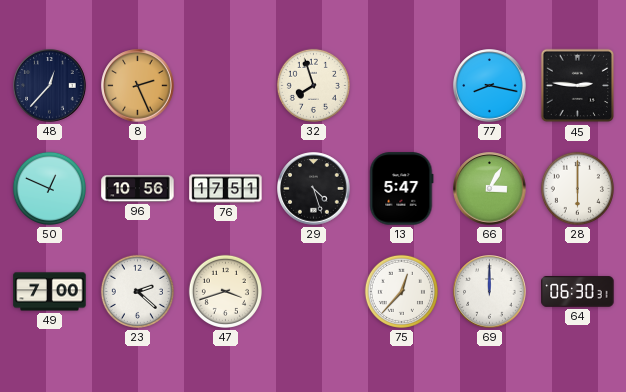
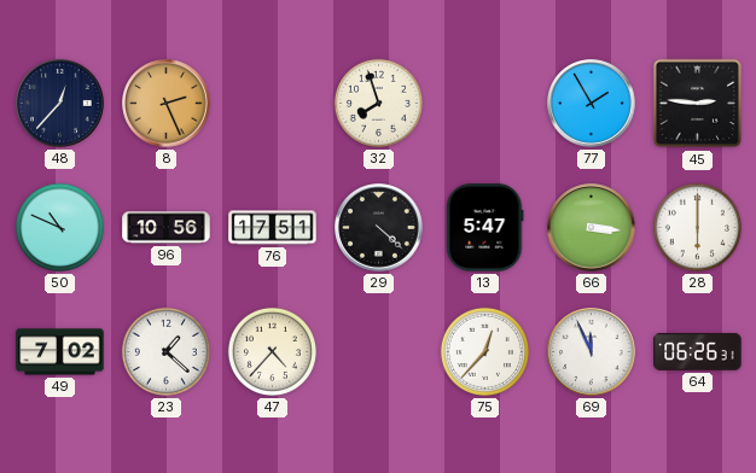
77: 8:17 -> 1:55 (592, 104)
50: 12:49 -> 10:49 (59, 227)
29: 4:27 -> 4:22 (379, 228)
66: 3:05 -> 3:16 (592, 228)
49: 7:00 -> 7:02 (60, 352)
23: 2:22 -> 1:22 (165, 351)
47: 3:42 -> 4:37 (272, 351)
69: 12:00 -> 11:56 (592, 352)
64: 06:30 -> 06:26 (698, 352)
